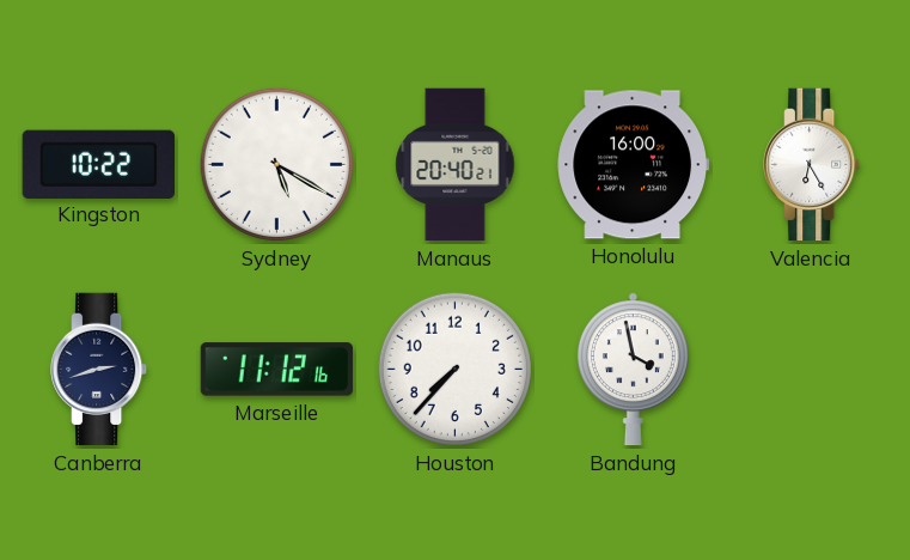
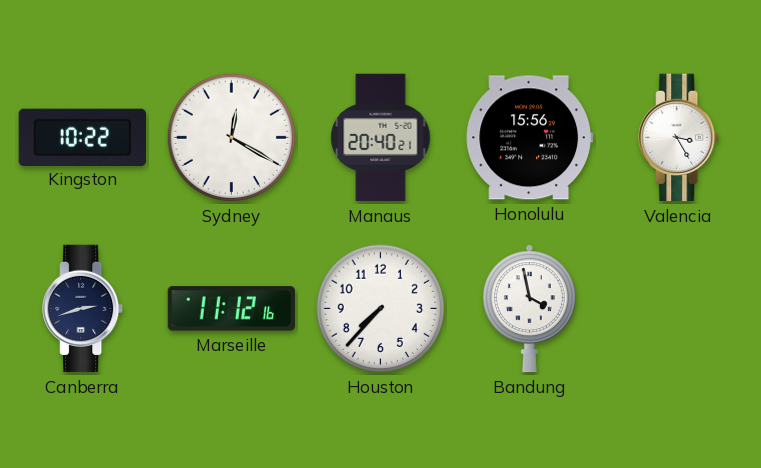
Sydney: 5:20 -> 12:20 (231, 137)
Honolulu: 16:00 -> 15:56 (529, 138)
Valencia: 6:25 -> 3:25 (679, 138)
